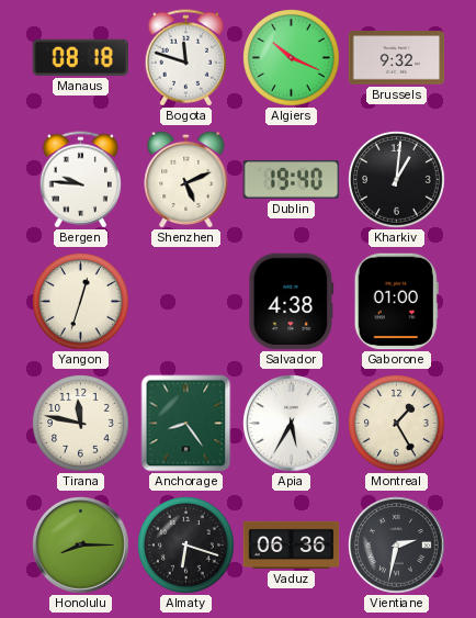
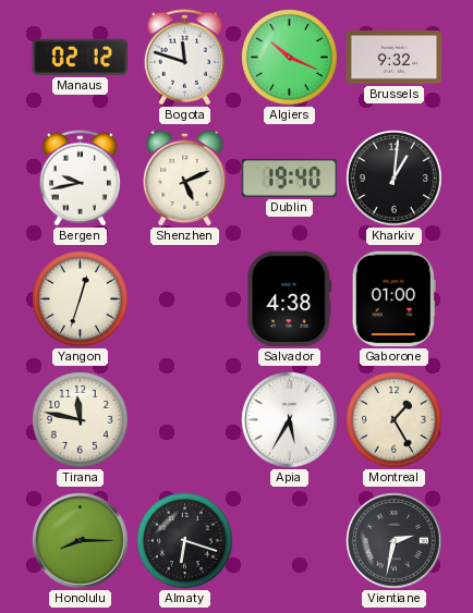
Manaus: 08:18 -> 02:12 (81, 57)
Bergen: 9:46 -> 9:43 (80, 179)
Anchorage: 8:24 -> none (186, 424)
Vaduz: 06:36 -> none (292, 544)
